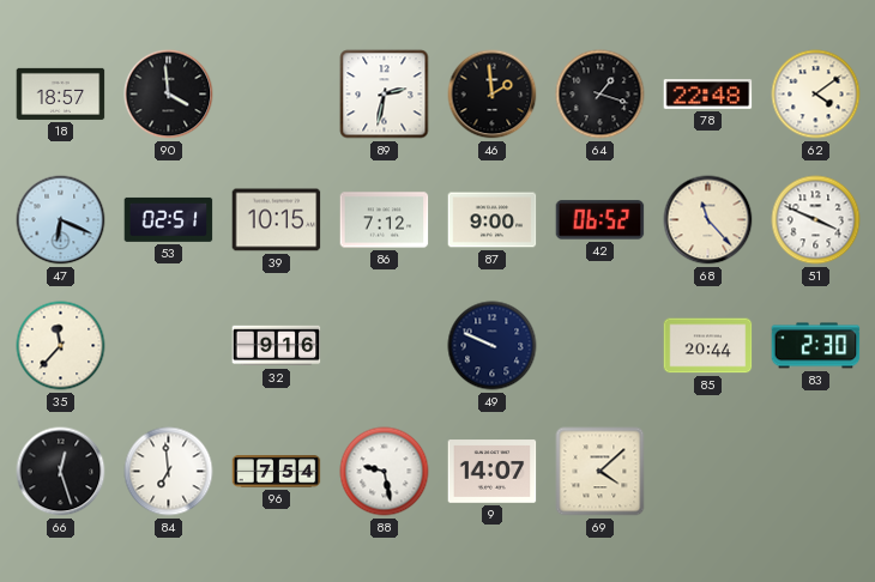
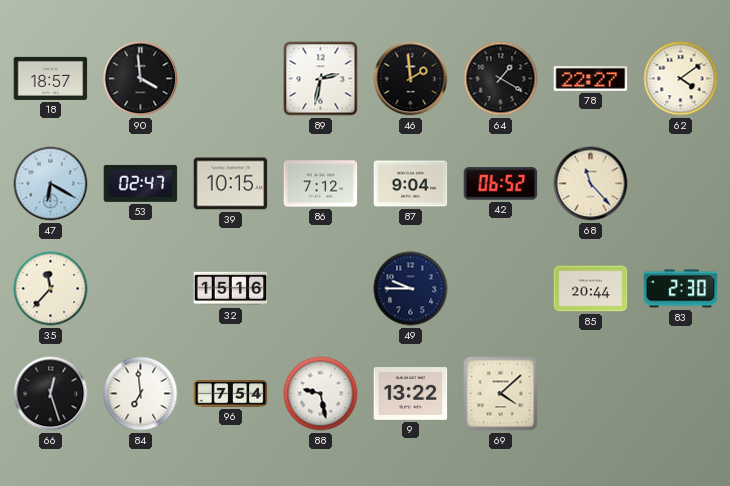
64: 1:18 -> 1:20 (501, 79)
78: 22:48 -> 22:27 (591, 79)
47: 6:19 -> 6:20 (51, 184)
53: 02:51 -> 02:47 (141, 183)
87: 9:00 -> 9:04 (411, 184)
51: 3:49 -> none (816, 220)
32: 9:16 -> 15:16 (231, 289)
49: 9:49 -> 9:45 (411, 289)
9: 14:07 -> 13:22 (411, 394)
